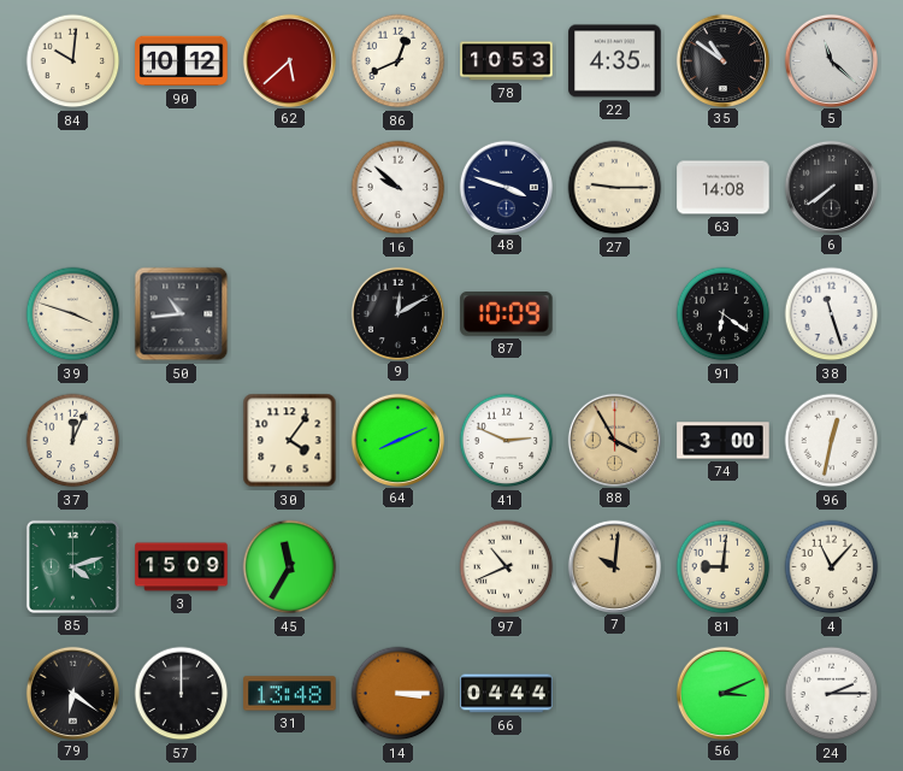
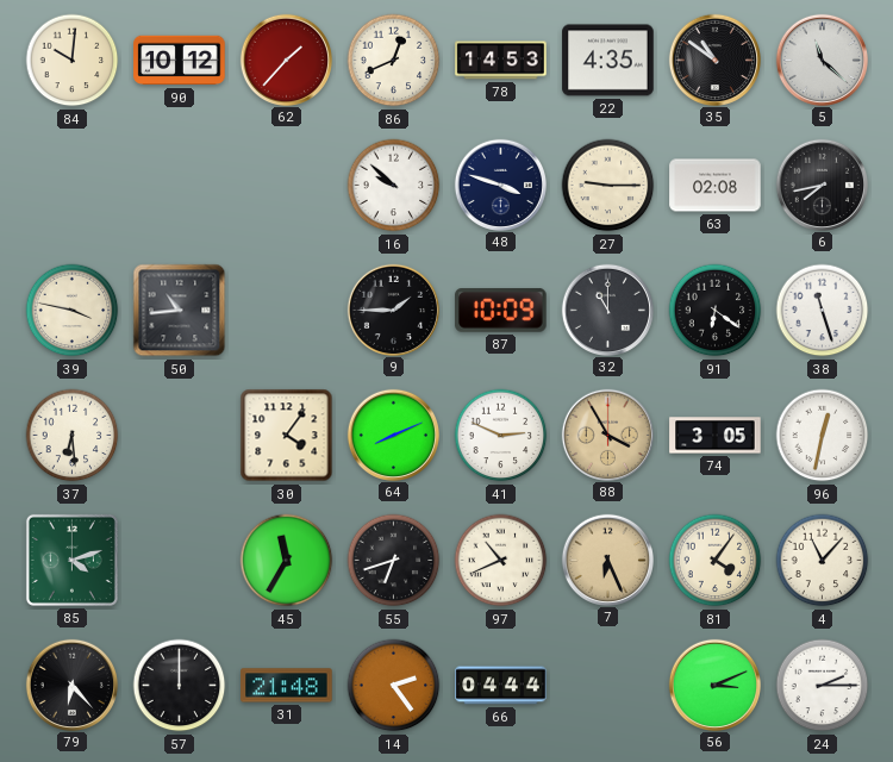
62: 5:38 -> 1:37 (286, 60)
78: 10:53 -> 14:53 (501, 61)
63: 14:08 -> 02:08 (716, 186)
6: 7:39 -> 7:43 (822, 185)
39: 3:48 -> 3:47 (73, 311)
9: 12:10 -> 1:45 (393, 310)
32: none -> 11:00 (607, 310)
37: 12:04 -> 6:29 (73, 436)
74: 3:00 -> 3:05 (716, 436)
3: 15:09 -> none (182, 567)
55: none -> 6:42 (394, 561)
7: 10:01 -> 6:26 (607, 560)
81: 9:01 -> 4:06 (716, 561)
79: 6:21 -> 6:23 (71, 685)
31: 13:48 -> 21:48 (287, 686)
14: 3:15 -> 2:24 (394, 686)
